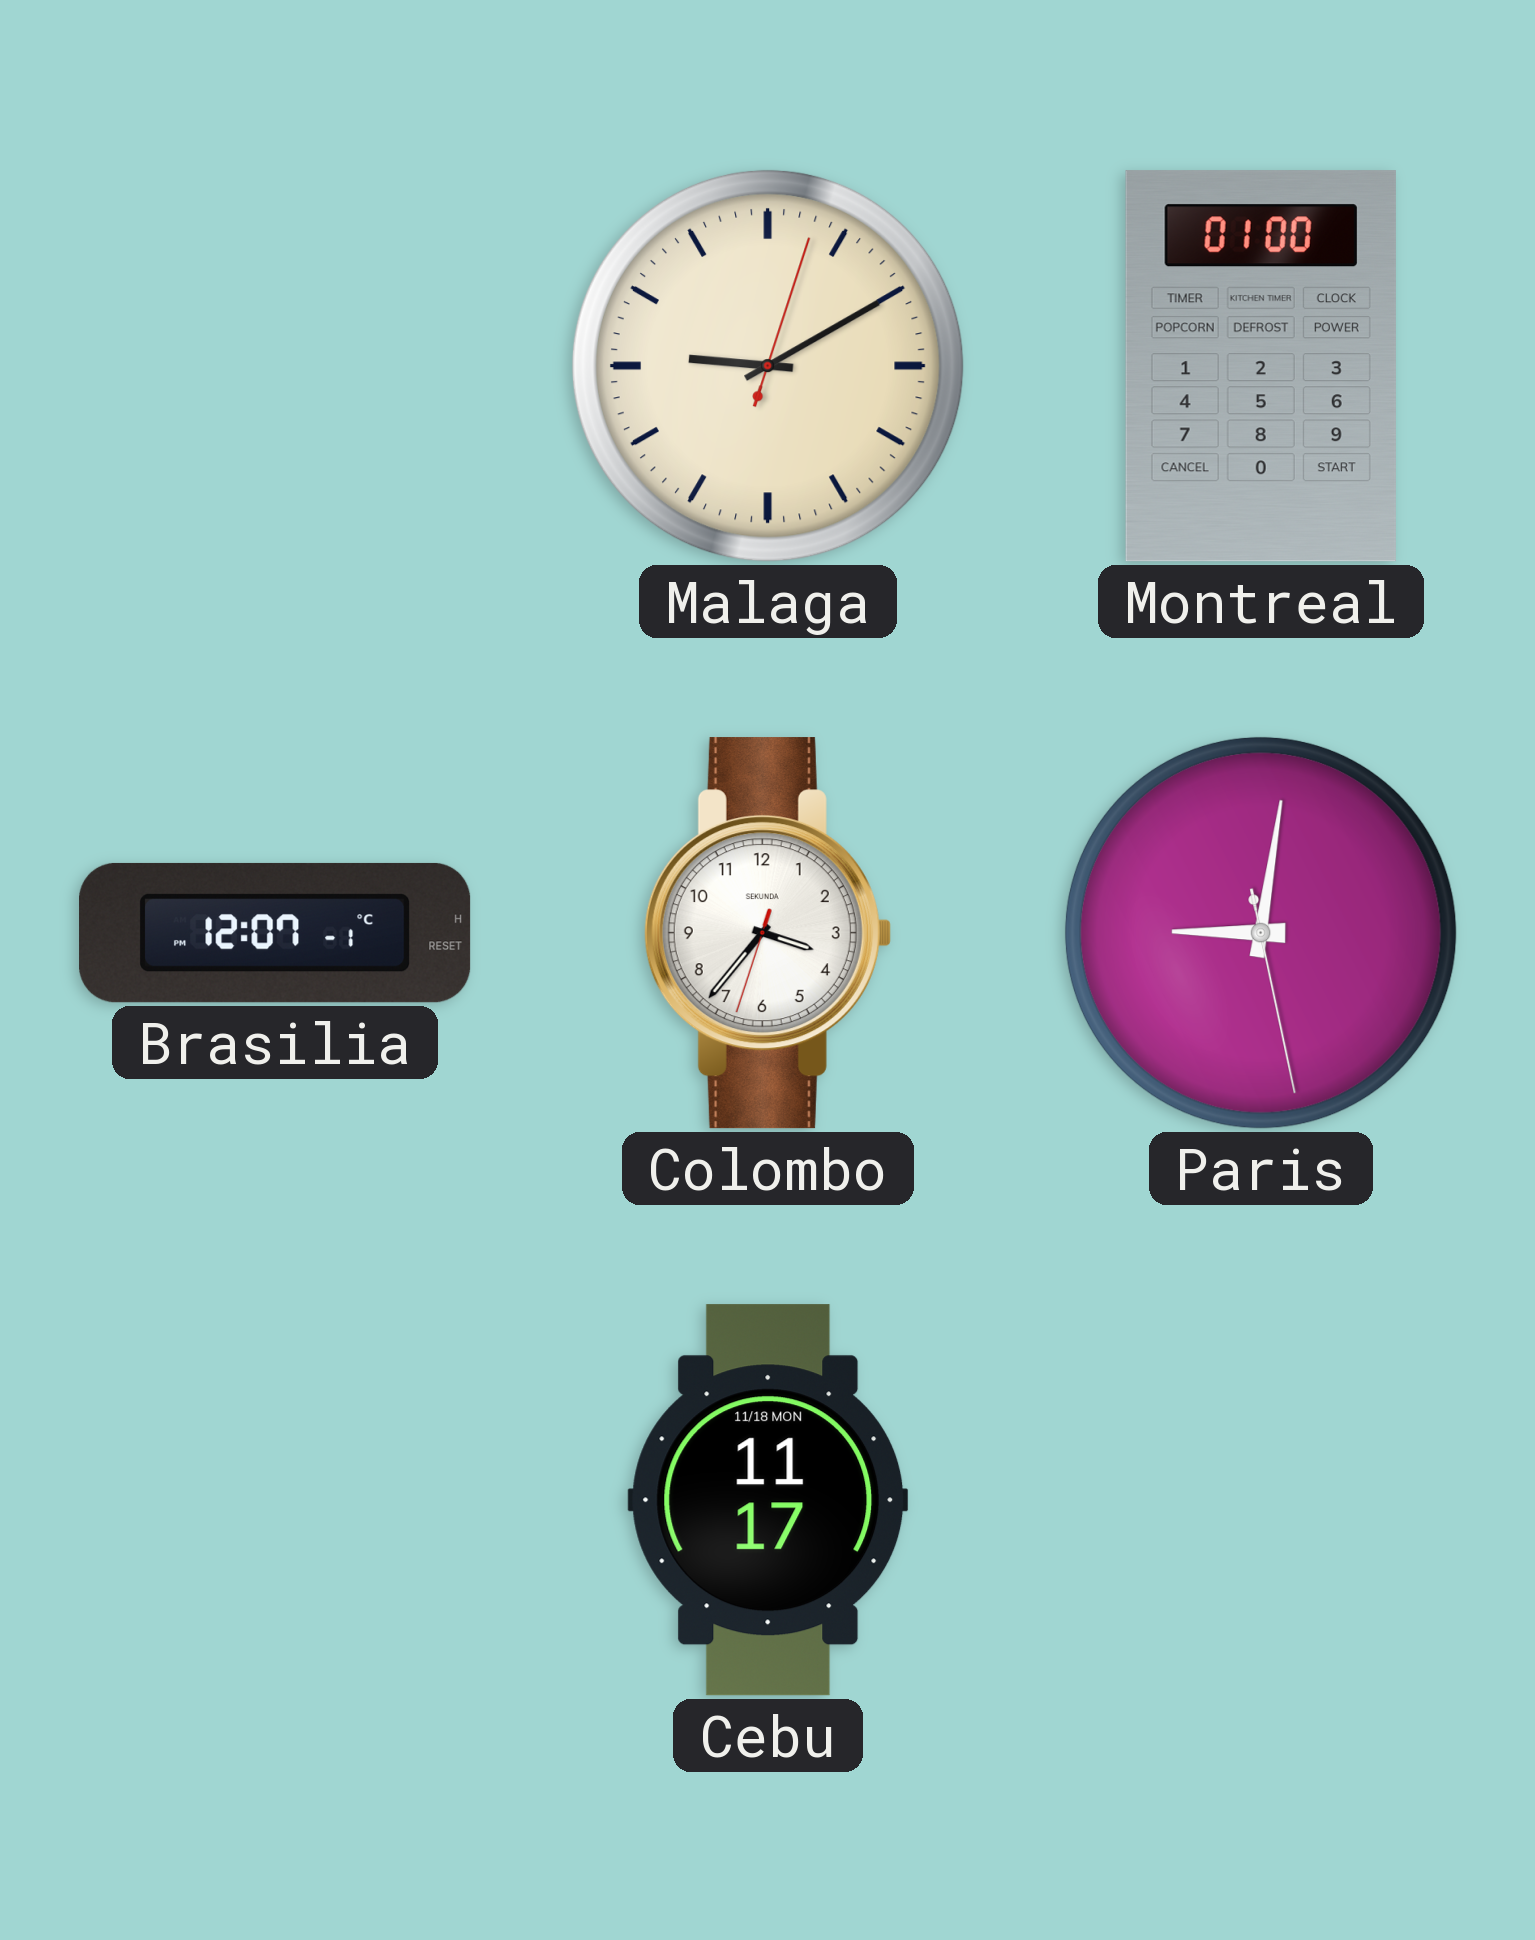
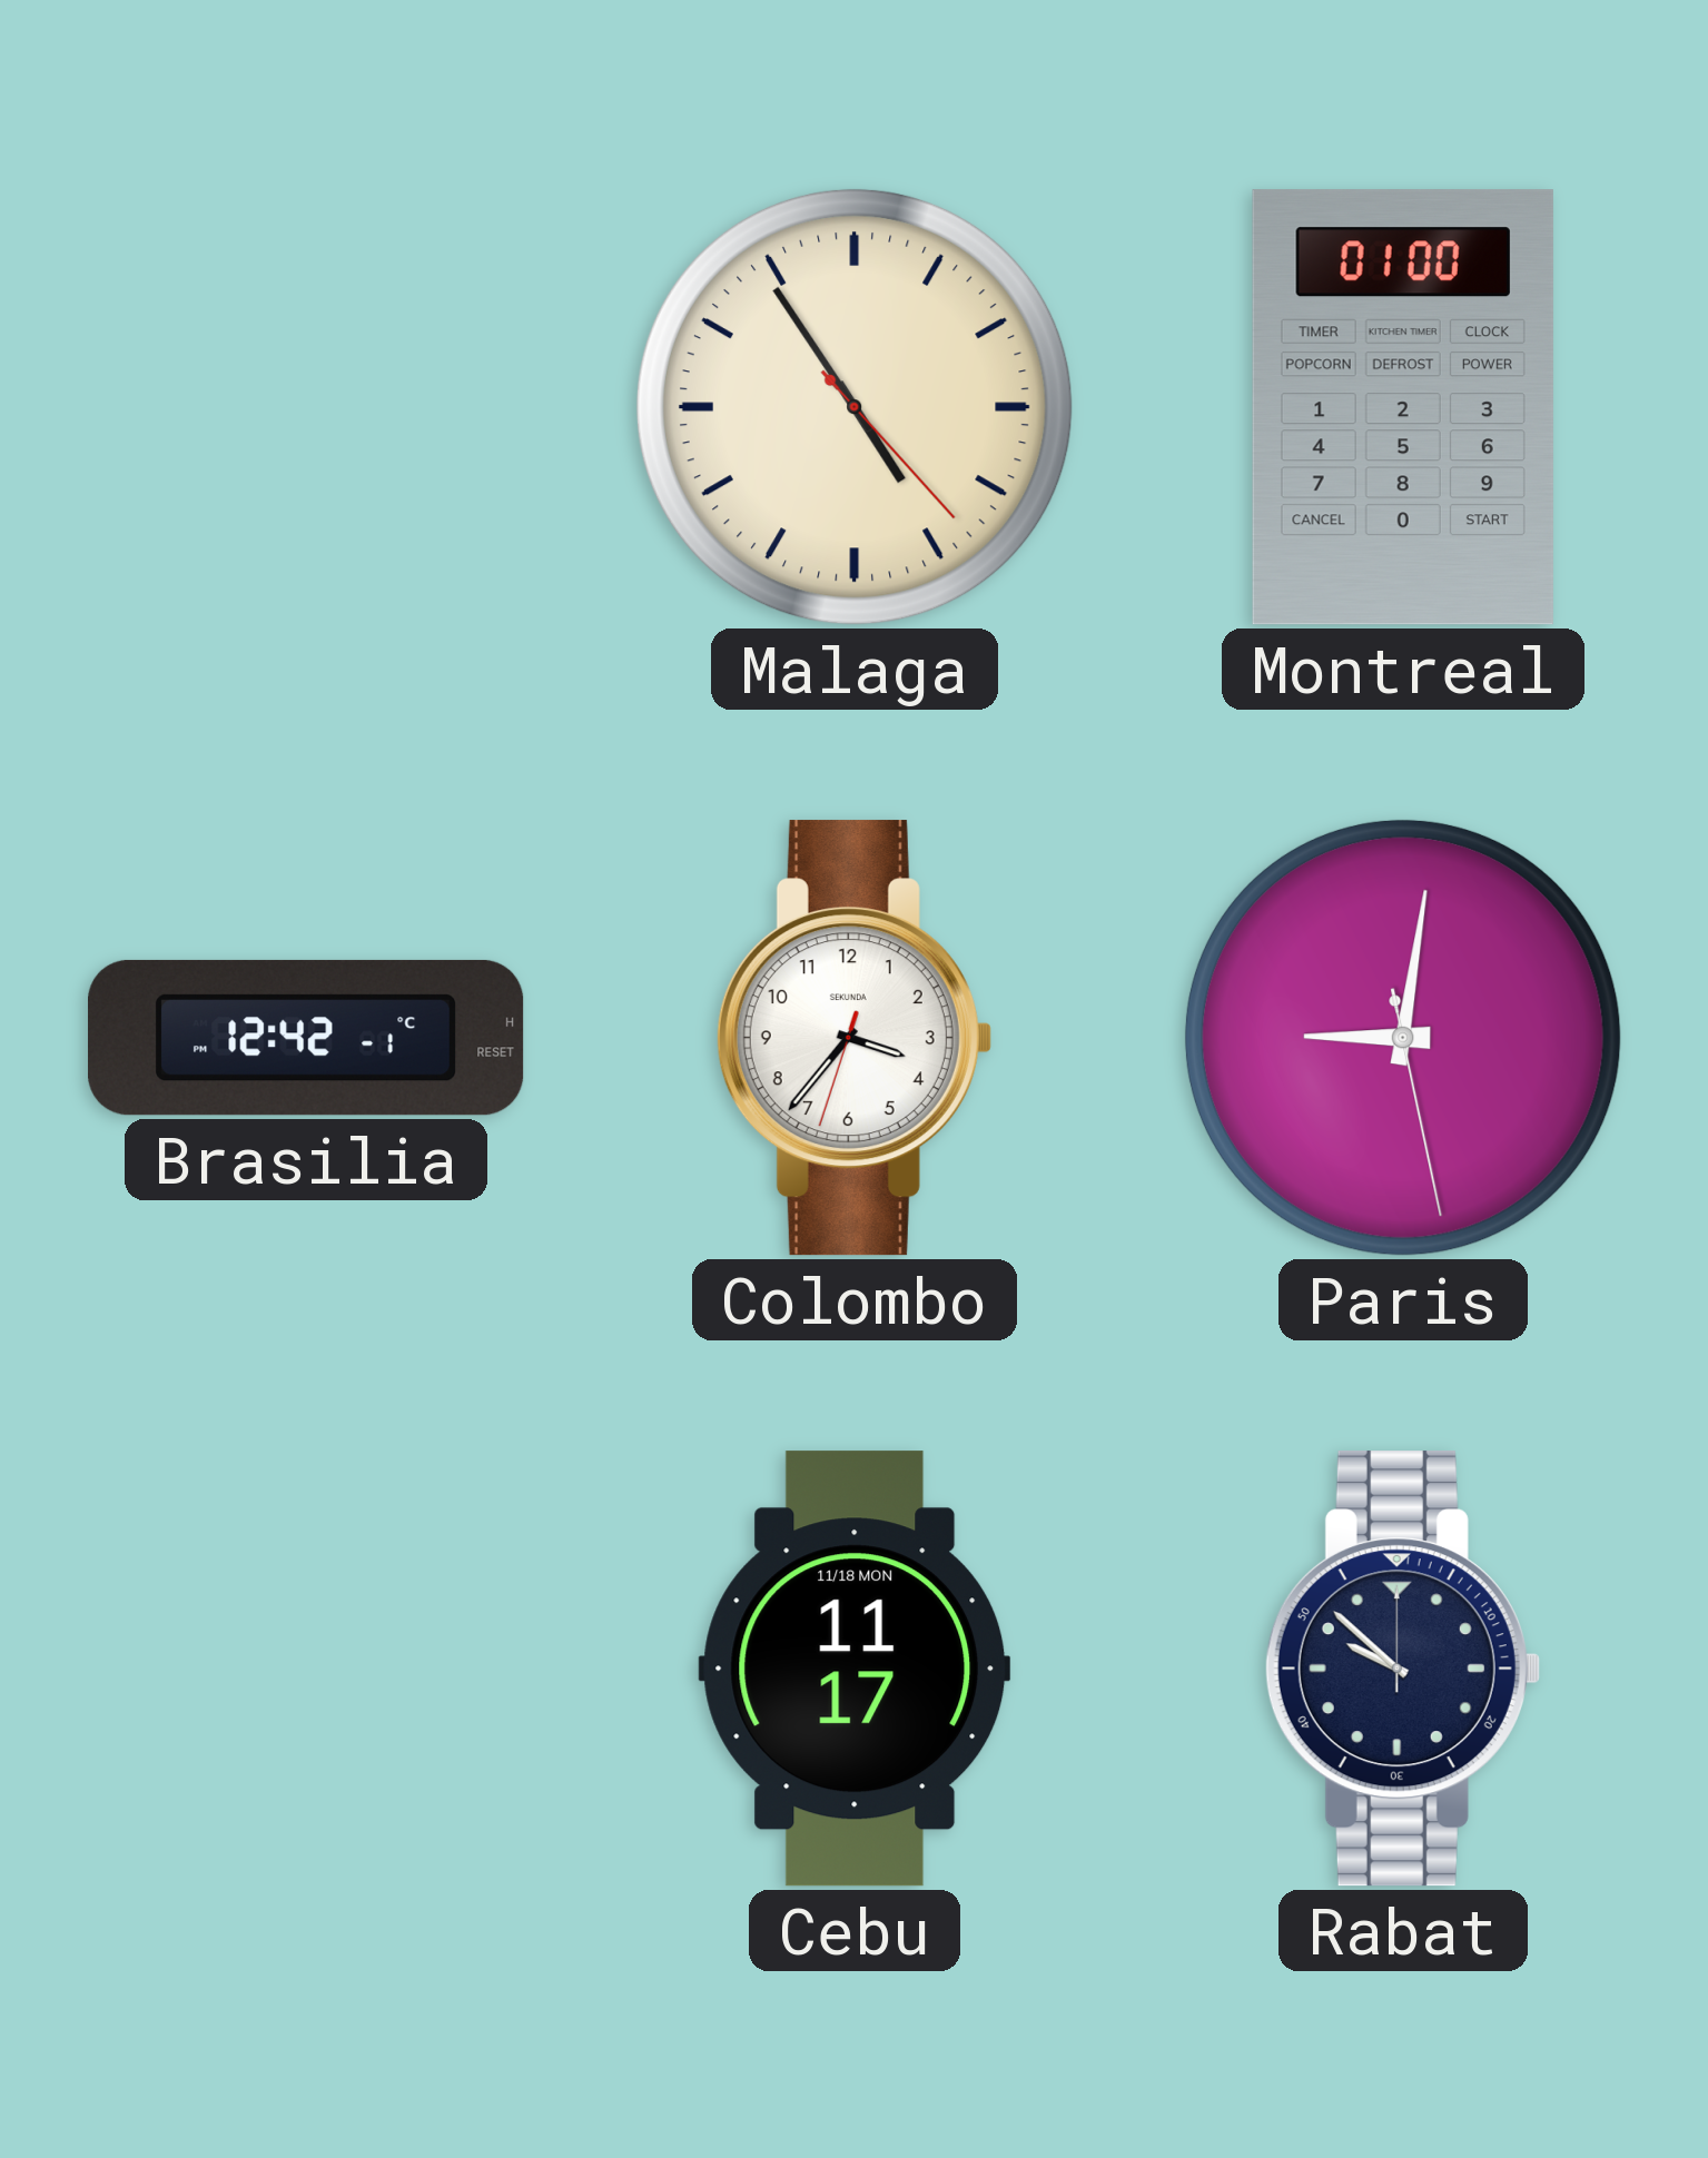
Malaga: 9:10 -> 4:54 (855, 407)
Brasilia: 12:07 -> 12:42 (306, 1038)
Rabat: none -> 9:52 (1402, 1669)
